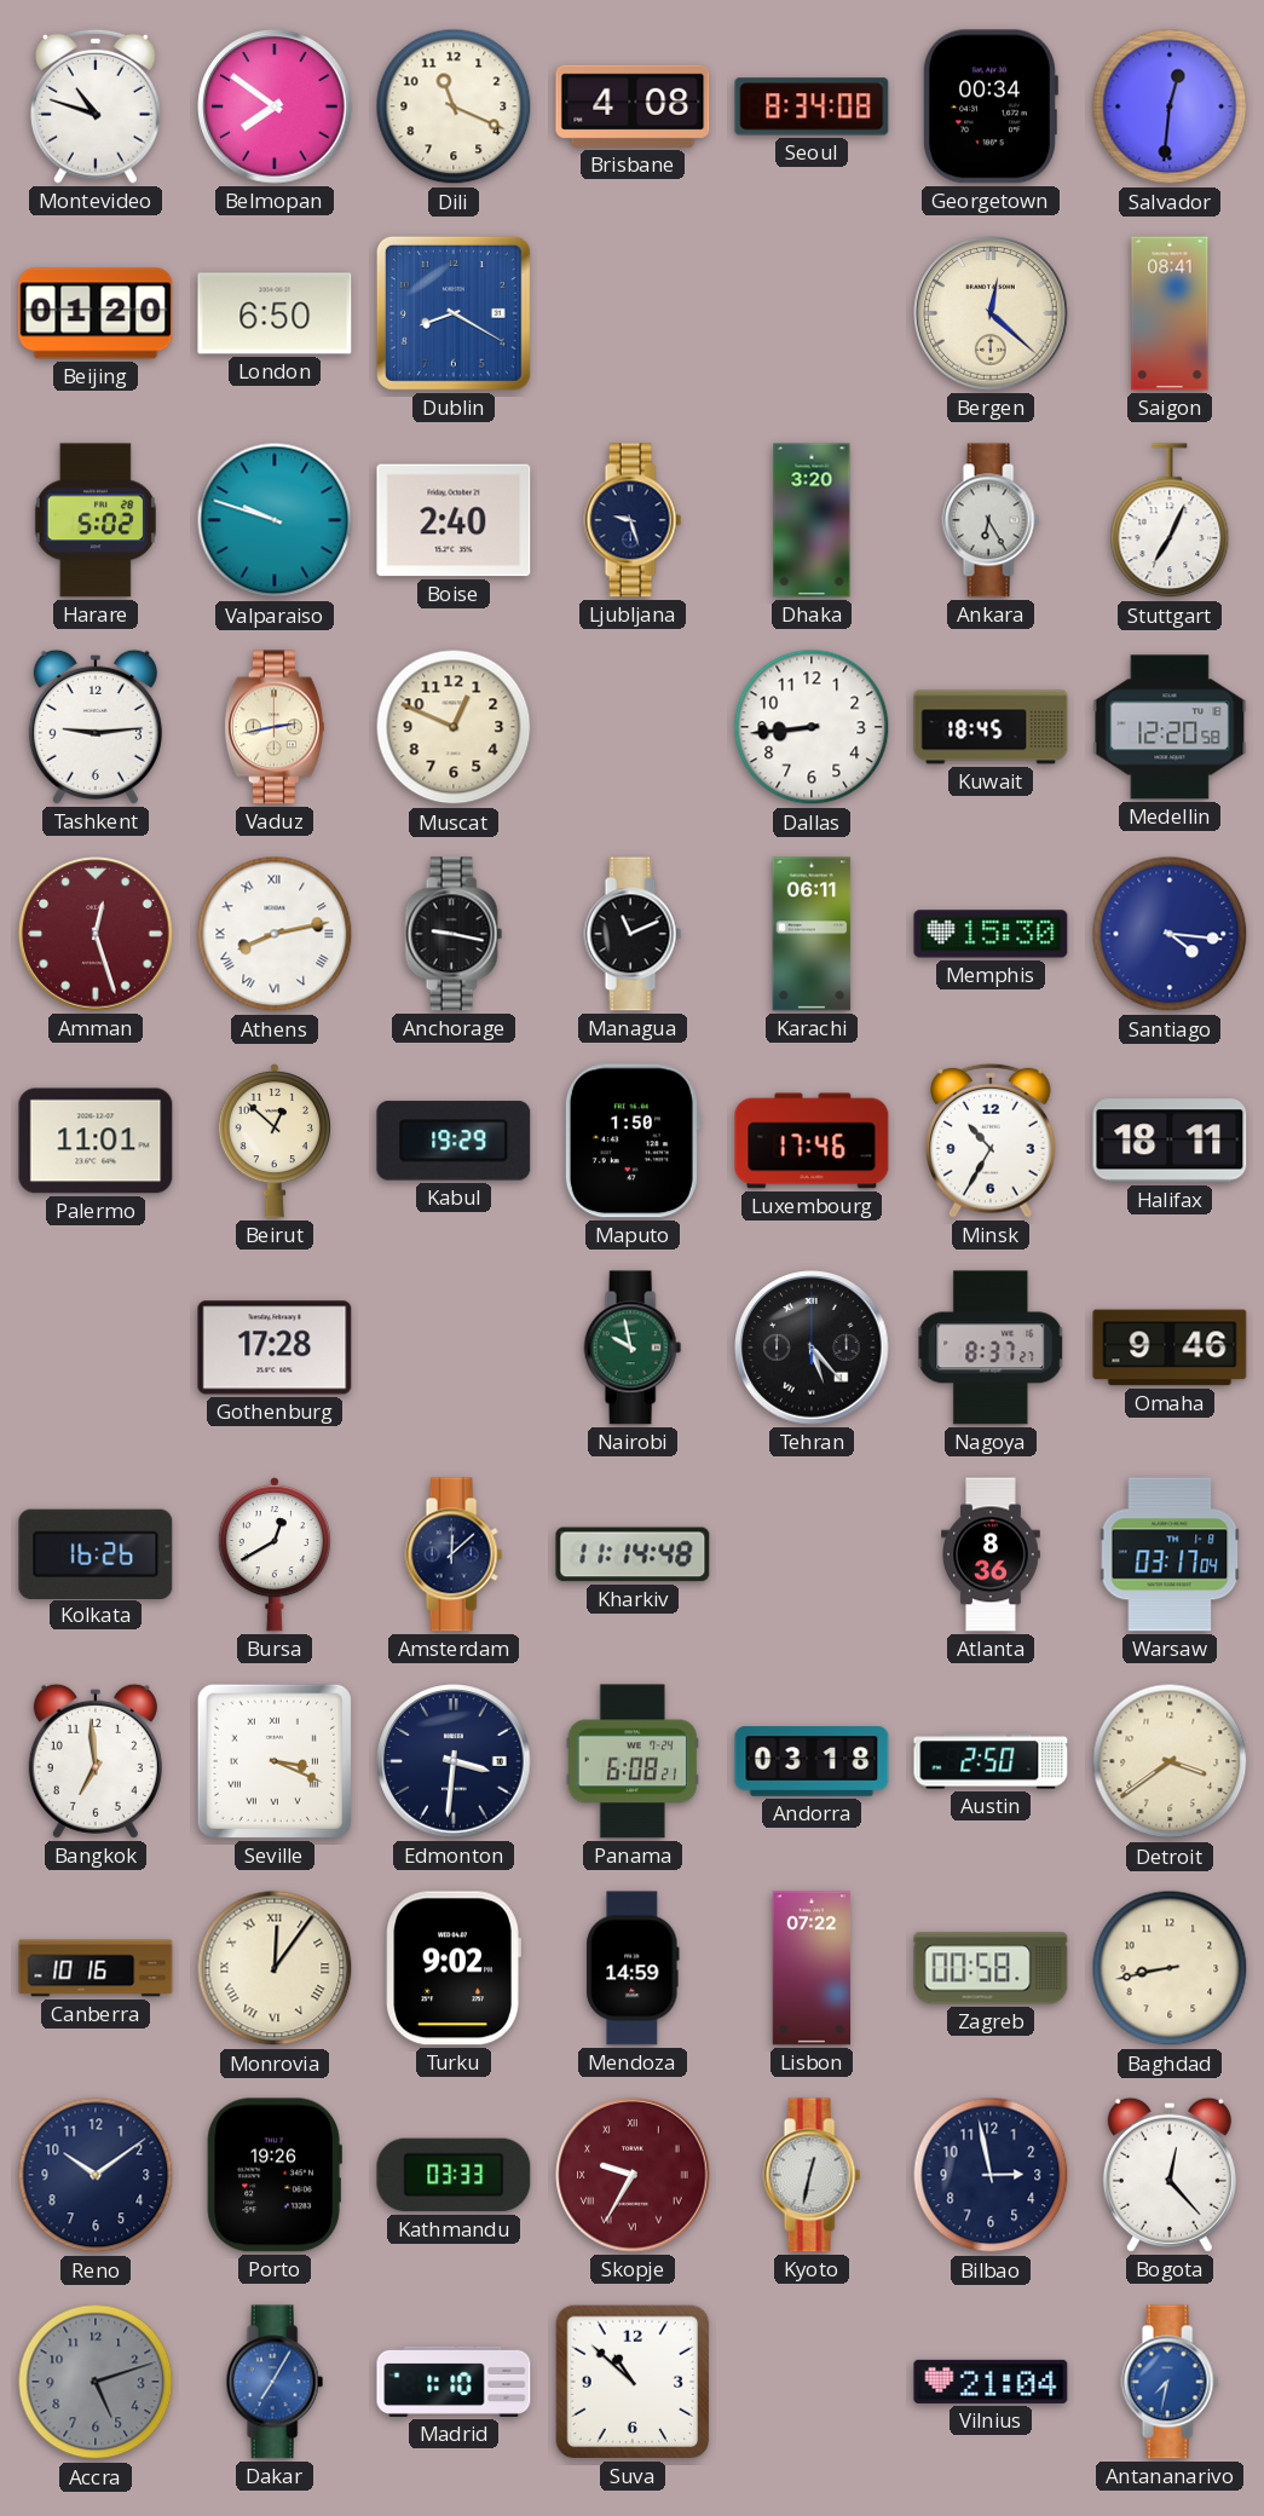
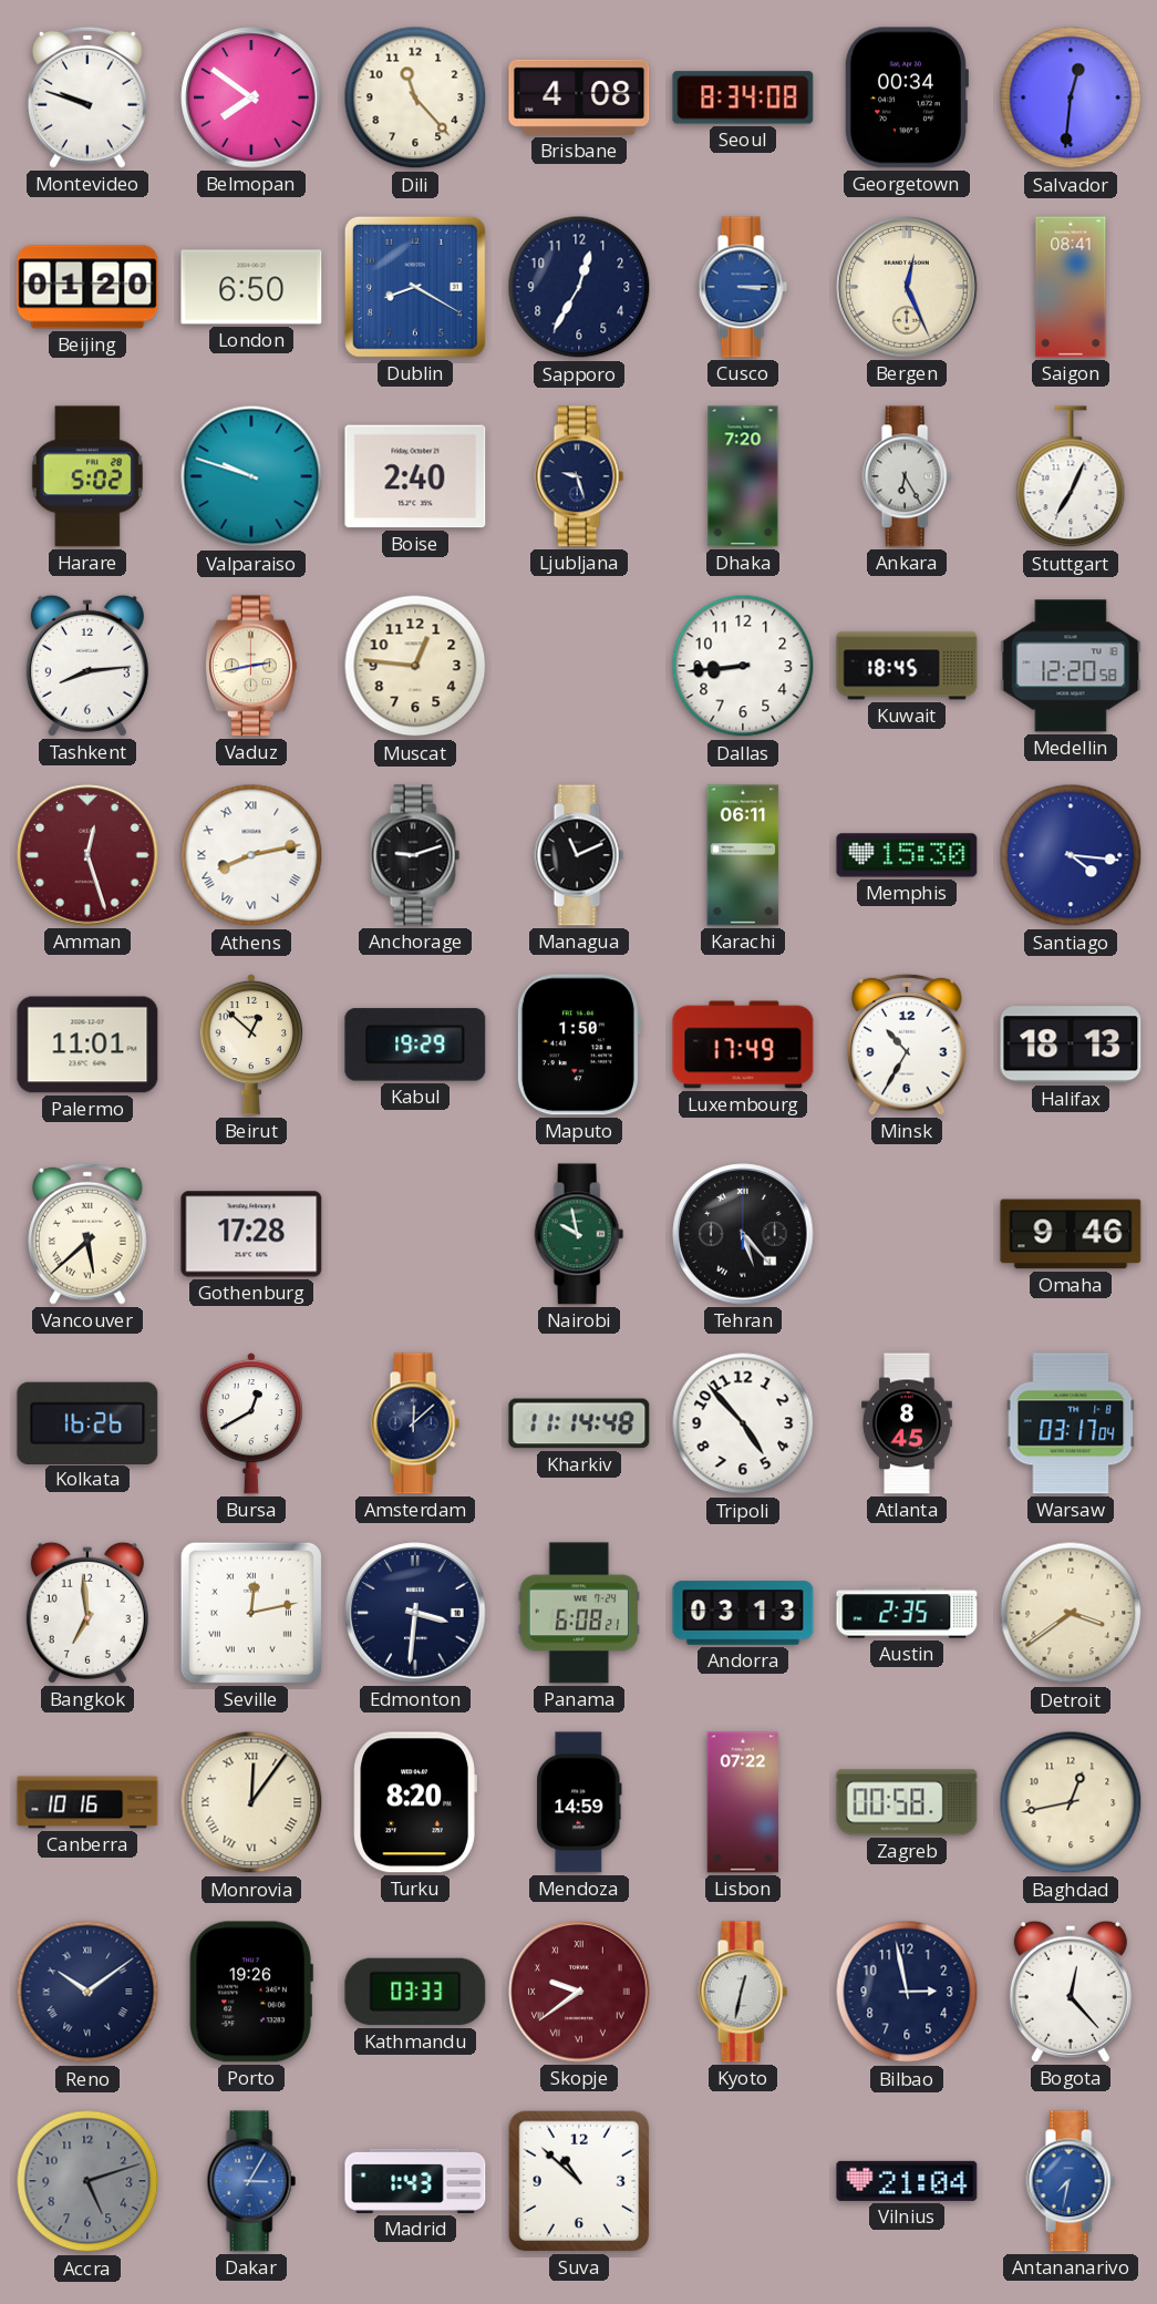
Montevideo: 10:48 -> 9:48 (89, 97)
Dili: 11:19 -> 11:23 (415, 97)
Sapporo: none -> 12:35 (579, 287)
Cusco: none -> 3:15 (743, 287)
Bergen: 12:22 -> 12:26 (907, 287)
Dhaka: 3:20 -> 7:20 (743, 476)
Tashkent: 9:14 -> 8:14 (87, 666)
Muscat: 12:49 -> 12:46 (415, 666)
Anchorage: 9:17 -> 9:12 (415, 855)
Luxembourg: 17:46 -> 17:49 (743, 1045)
Halifax: 18:11 -> 18:13 (1071, 1045)
Vancouver: none -> 5:38 (89, 1234)
Nagoya: 8:37 -> none (991, 1348)
Tripoli: none -> 4:53 (743, 1423)
Atlanta: 8:36 -> 8:45 (907, 1423)
Seville: 3:19 -> 12:13 (251, 1613)
Andorra: 03:18 -> 03:13 (743, 1613)
Austin: 2:50 -> 2:35 (907, 1613)
Turku: 9:02 -> 8:20 (415, 1802)
Baghdad: 8:43 -> 12:43 (1071, 1802)
Reno numerals: Arabic -> Roman (87, 1992)
Skopje: 9:35 -> 9:39 (579, 1992)
Dakar: 7:05 -> 3:05 (251, 2181)
Madrid: 1:10 -> 1:43 (415, 2181)
